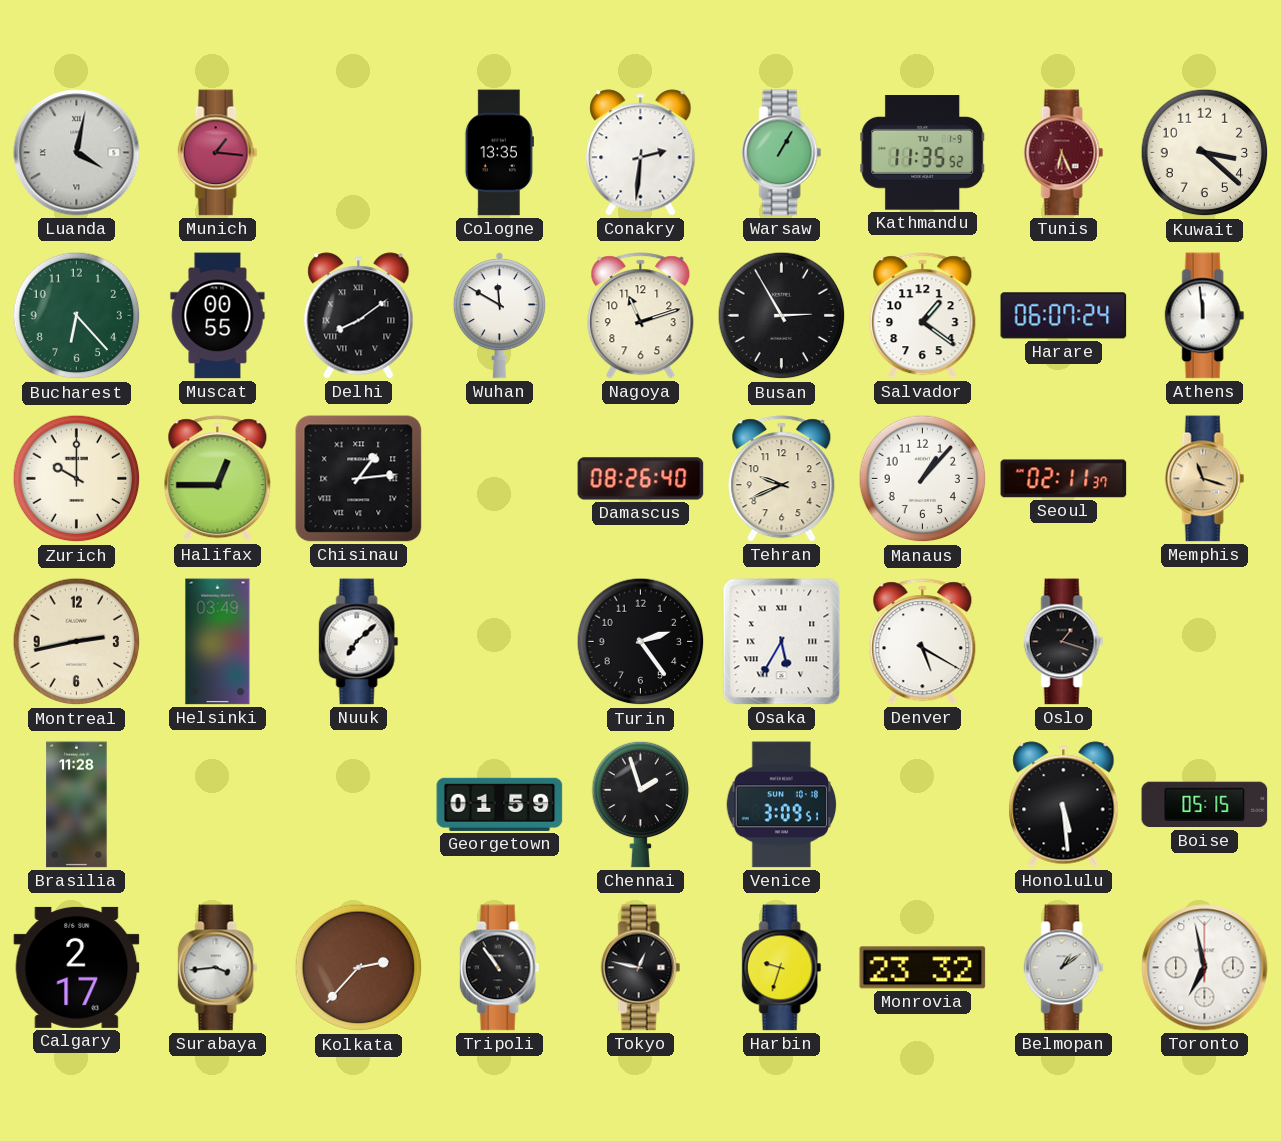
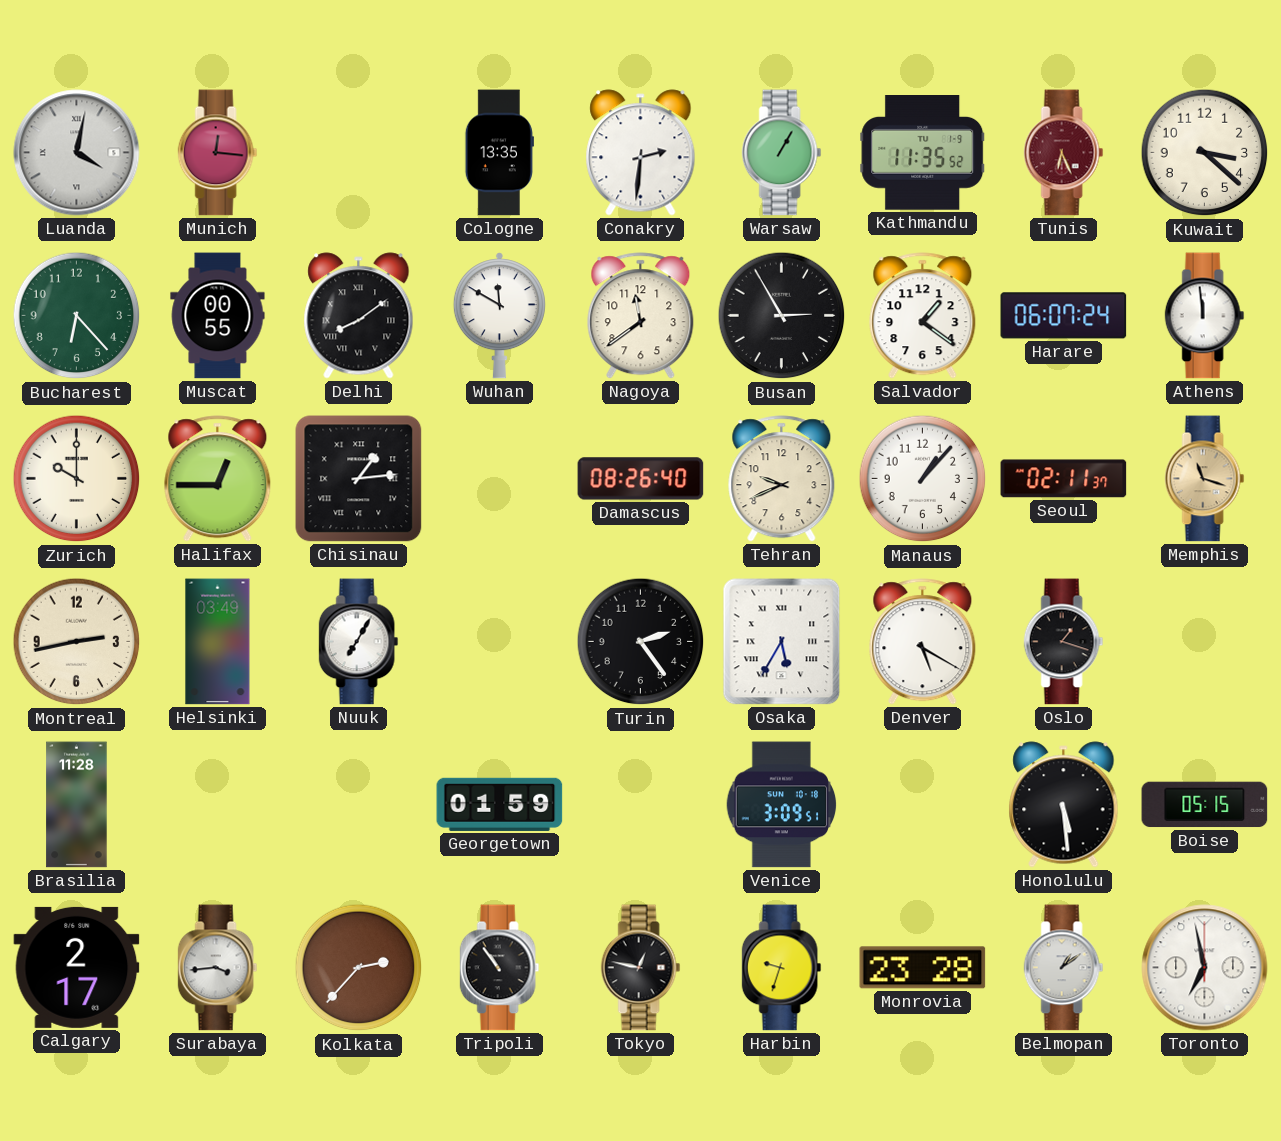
Munich: 1:16 -> 12:16 (218, 153)
Nagoya: 11:12 -> 11:39 (641, 316)
Nuuk: 7:08 -> 7:05 (359, 642)
Chennai: 1:57 -> none (641, 804)
Monrovia: 23:32 -> 23:28 (923, 968)
